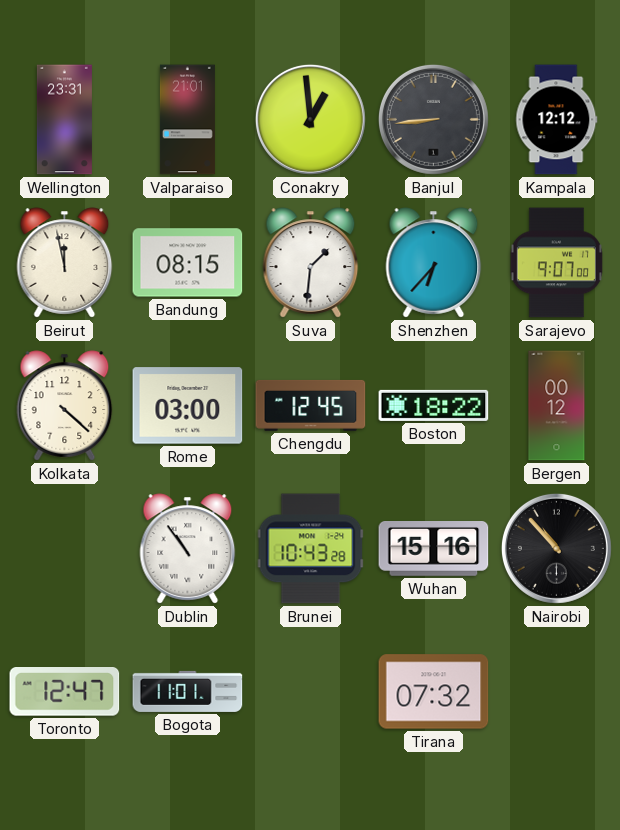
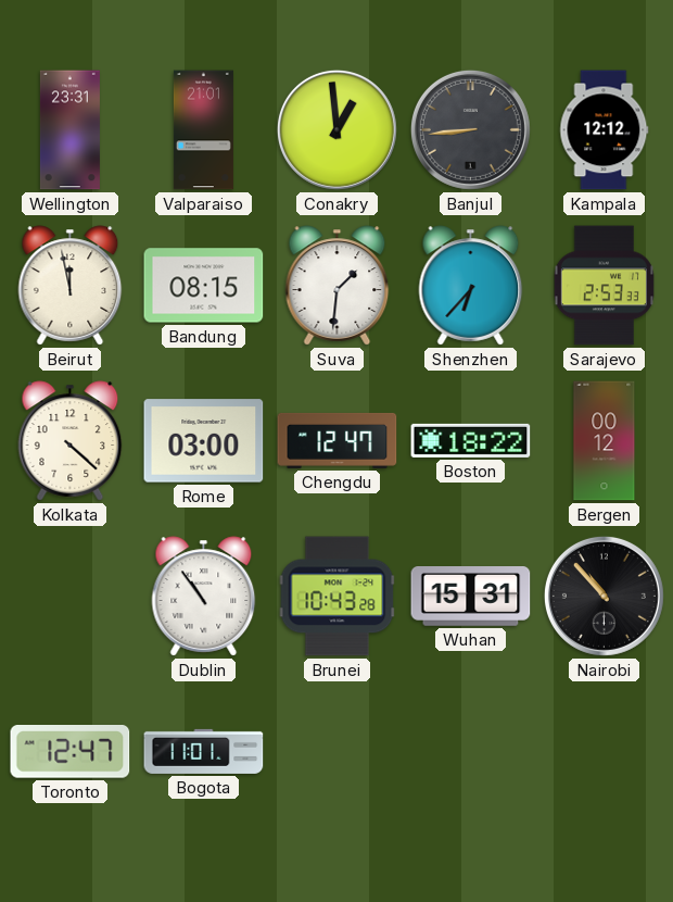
Sarajevo: 9:07 -> 2:53 (604, 286)
Chengdu: 12:45 -> 12:47 (338, 440)
Wuhan: 15:16 -> 15:31 (471, 597)
Tirana: 07:32 -> none (434, 692)
